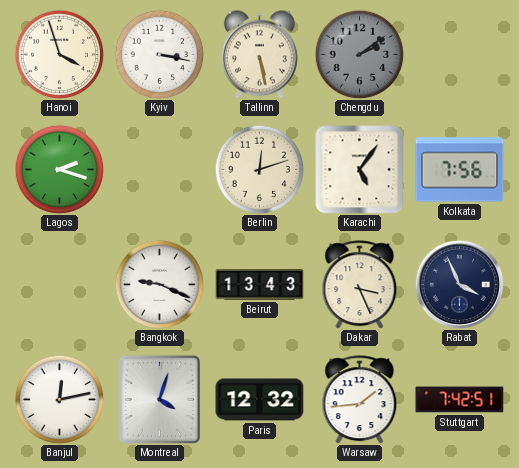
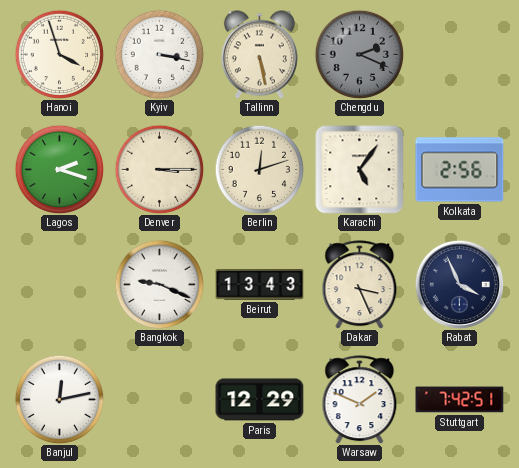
Chengdu: 2:09 -> 2:19 (359, 54)
Denver: none -> 3:15 (159, 169)
Kolkata: 7:56 -> 2:56 (460, 170)
Montreal: 4:03 -> none (159, 399)
Paris: 12:32 -> 12:29 (260, 400)
Warsaw: 1:44 -> 1:49 (360, 400)
